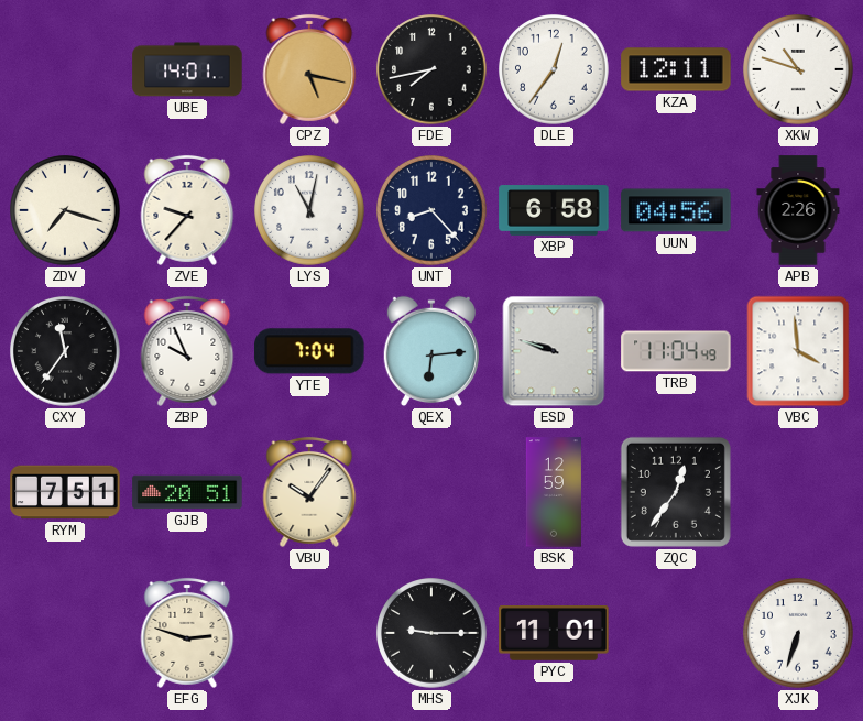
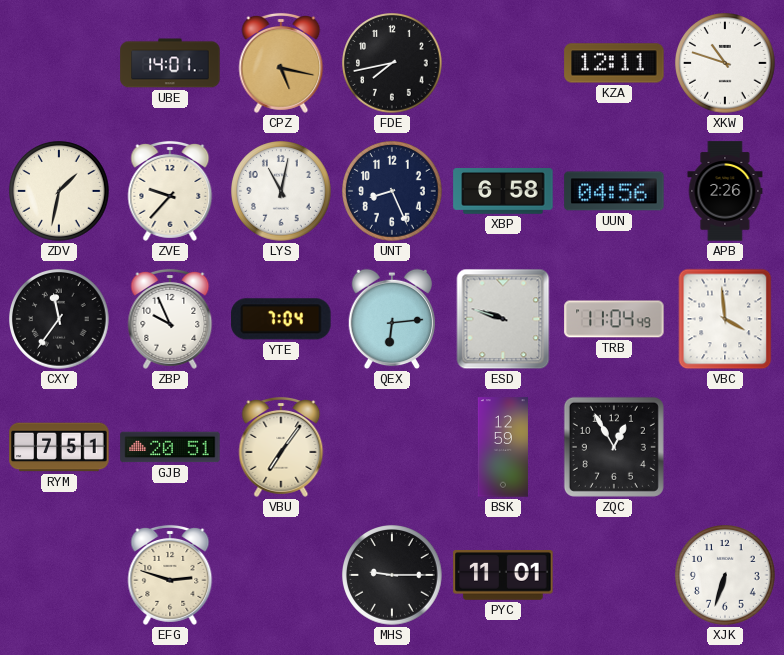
DLE: 12:36 -> none (554, 69)
ZDV: 7:18 -> 1:32 (59, 191)
UNT: 8:23 -> 8:26 (392, 191)
VBU: 10:06 -> 7:06 (281, 447)
ZQC: 12:36 -> 12:55 (614, 447)
